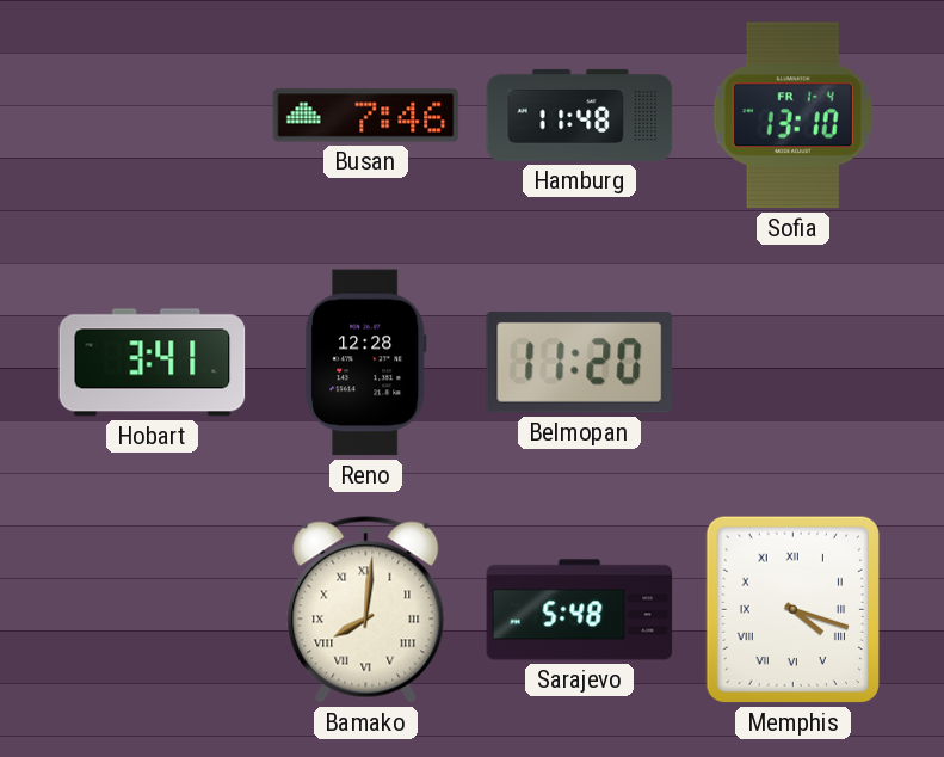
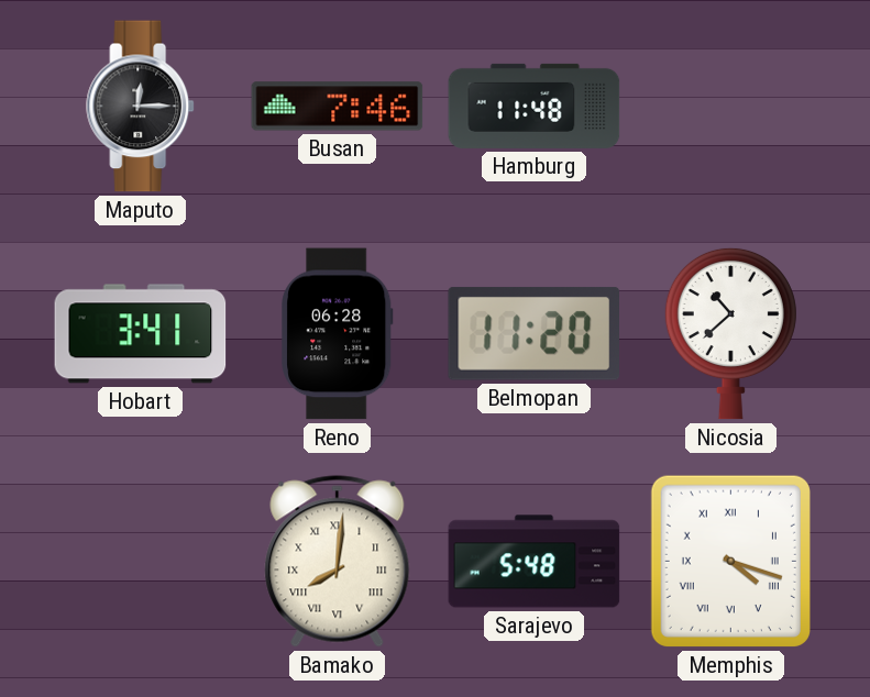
Maputo: none -> 12:15 (141, 107)
Sofia: 13:10 -> none (792, 116)
Reno: 12:28 -> 06:28 (338, 334)
Nicosia: none -> 10:38 (730, 333)
